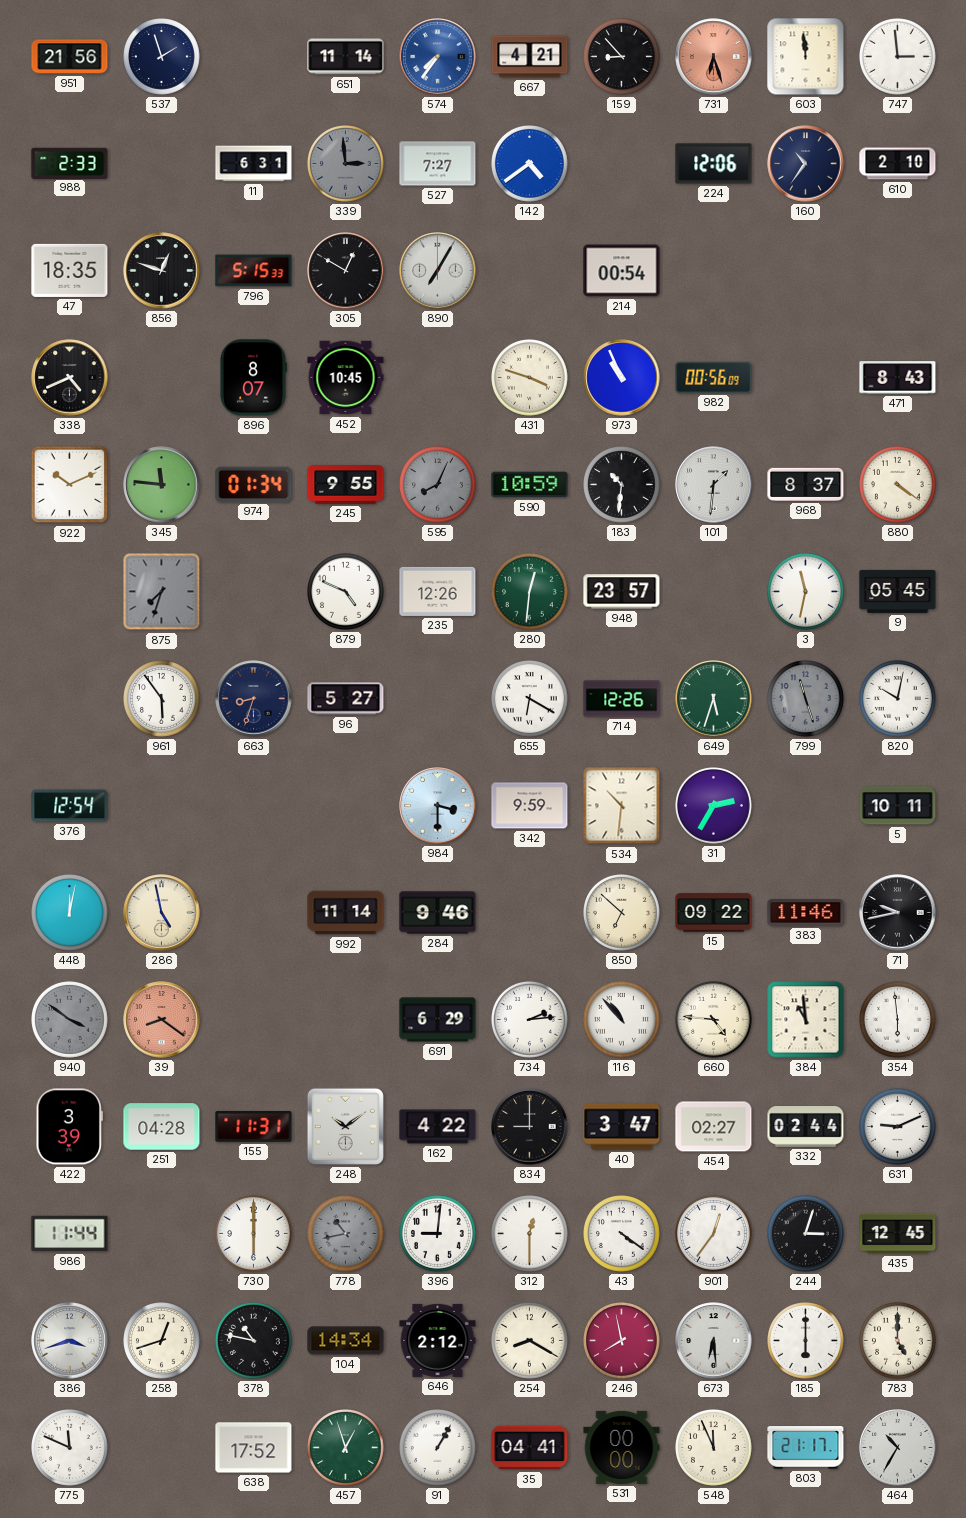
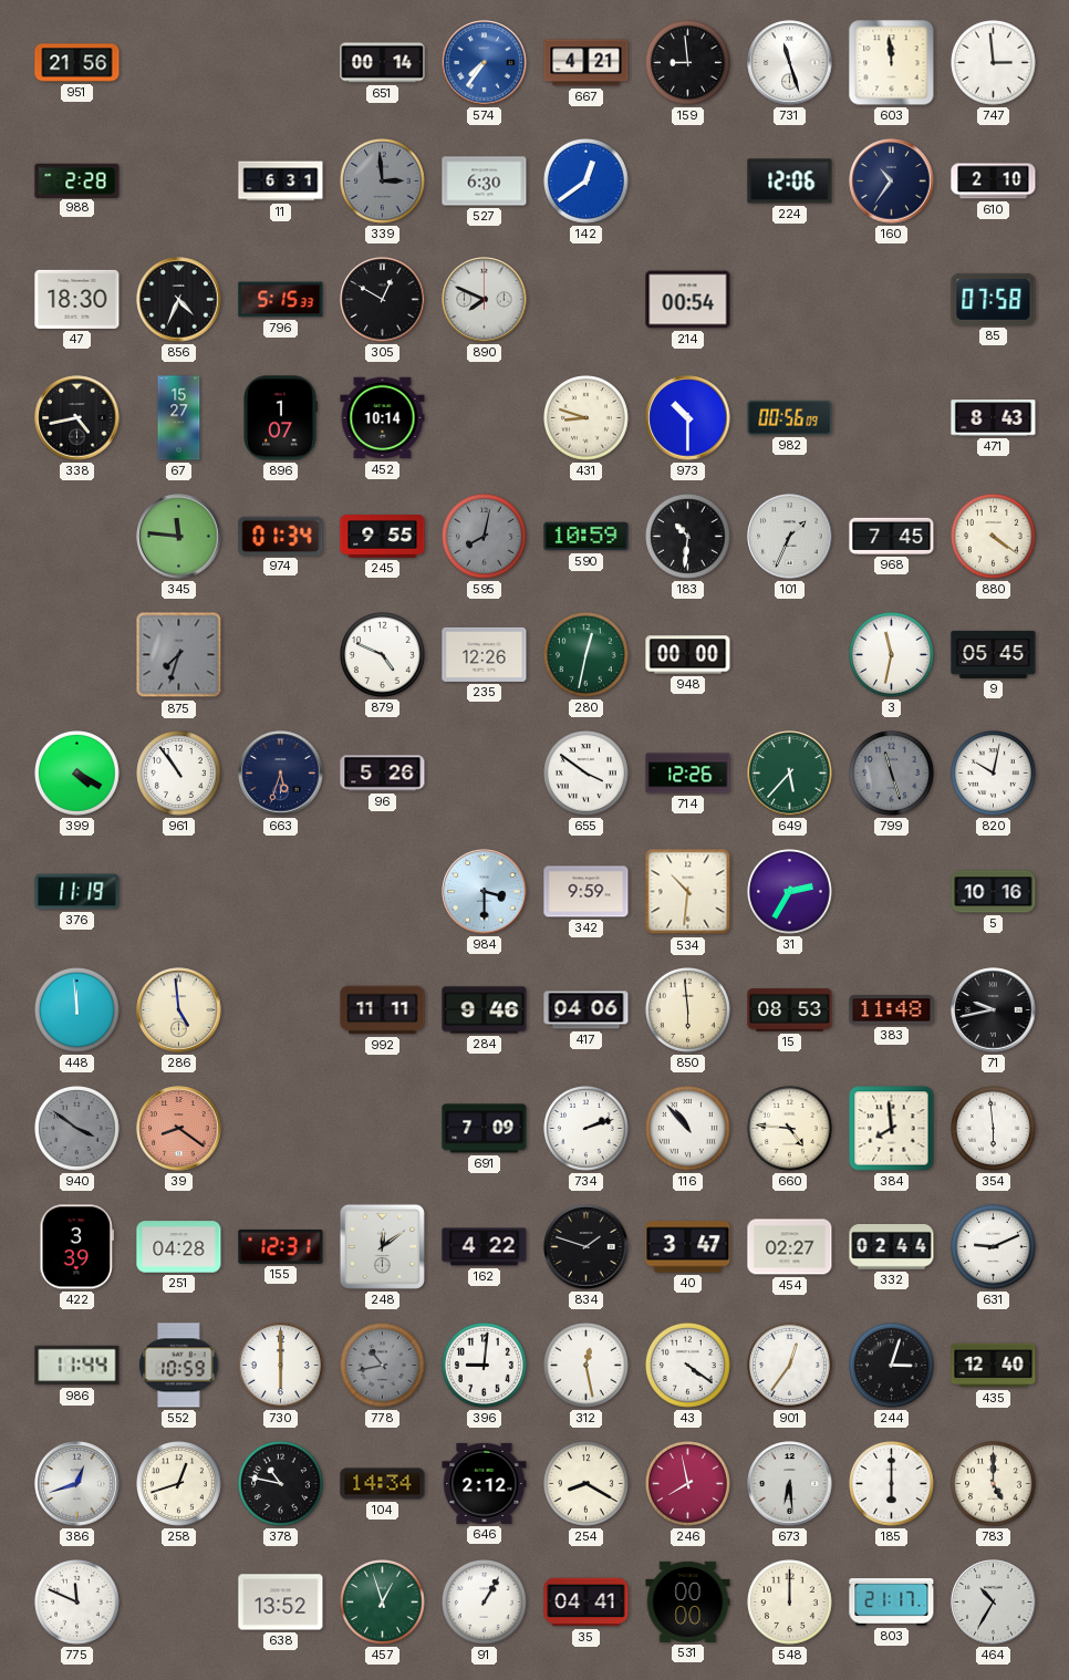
537: 1:57 -> none (162, 57)
651: 11:14 -> 00:14 (383, 63)
159: 8:53 -> 8:59 (688, 63)
731: 6:27 -> 11:27 (790, 63)
731 dial: salmon -> white (790, 63)
988: 2:33 -> 2:28 (77, 180)
527: 7:27 -> 6:30 (485, 182)
142: 4:39 -> 12:39 (587, 182)
47: 18:35 -> 18:30 (77, 299)
856: 12:48 -> 4:34 (179, 300)
890: 7:05 -> 7:49 (485, 300)
85: none -> 07:58 (994, 299)
338: 4:41 -> 4:43 (77, 418)
67: none -> 15:27 (179, 418)
896: 8:07 -> 1:07 (281, 418)
452: 10:45 -> 10:14 (383, 418)
431: 3:48 -> 8:48 (587, 418)
973: 10:56 -> 10:30 (688, 418)
922: 10:11 -> none (70, 485)
595: 8:04 -> 8:02 (485, 537)
101: 1:31 -> 1:34 (790, 537)
968: 8:37 -> 7:45 (892, 536)
280: 12:31 -> 12:32 (587, 655)
948: 23:57 -> 00:00 (688, 655)
399: none -> 4:20 (77, 774)
961: 5:54 -> 10:54 (179, 774)
663: 8:33 -> 5:33 (281, 774)
96: 5:27 -> 5:26 (383, 774)
655: 6:20 -> 3:51 (587, 774)
649: 5:33 -> 5:37 (790, 774)
376: 12:54 -> 11:19 (77, 892)
5: 10:11 -> 10:16 (994, 892)
448: 12:02 -> 11:59 (77, 1010)
286: 4:58 -> 4:59 (179, 1010)
992: 11:14 -> 11:11 (383, 1010)
417: none -> 04:06 (587, 1010)
850: 6:52 -> 5:59 (688, 1010)
15: 09:22 -> 08:53 (790, 1010)
383: 11:46 -> 11:48 (892, 1010)
691: 6:29 -> 7:09 (485, 1129)
734: 2:14 -> 2:12 (587, 1129)
384: 10:59 -> 7:59 (892, 1129)
155: 11:31 -> 12:31 (281, 1246)
248: 10:09 -> 12:09 (382, 1246)
834: 9:00 -> 1:48 (587, 1247)
552: none -> 10:59 (179, 1366)
312: 12:30 -> 12:28 (587, 1366)
435: 12:45 -> 12:40 (994, 1366)
386: 3:42 -> 12:42 (77, 1484)
638: 17:52 -> 13:52 (281, 1603)
548: 11:56 -> 12:00 (790, 1603)
